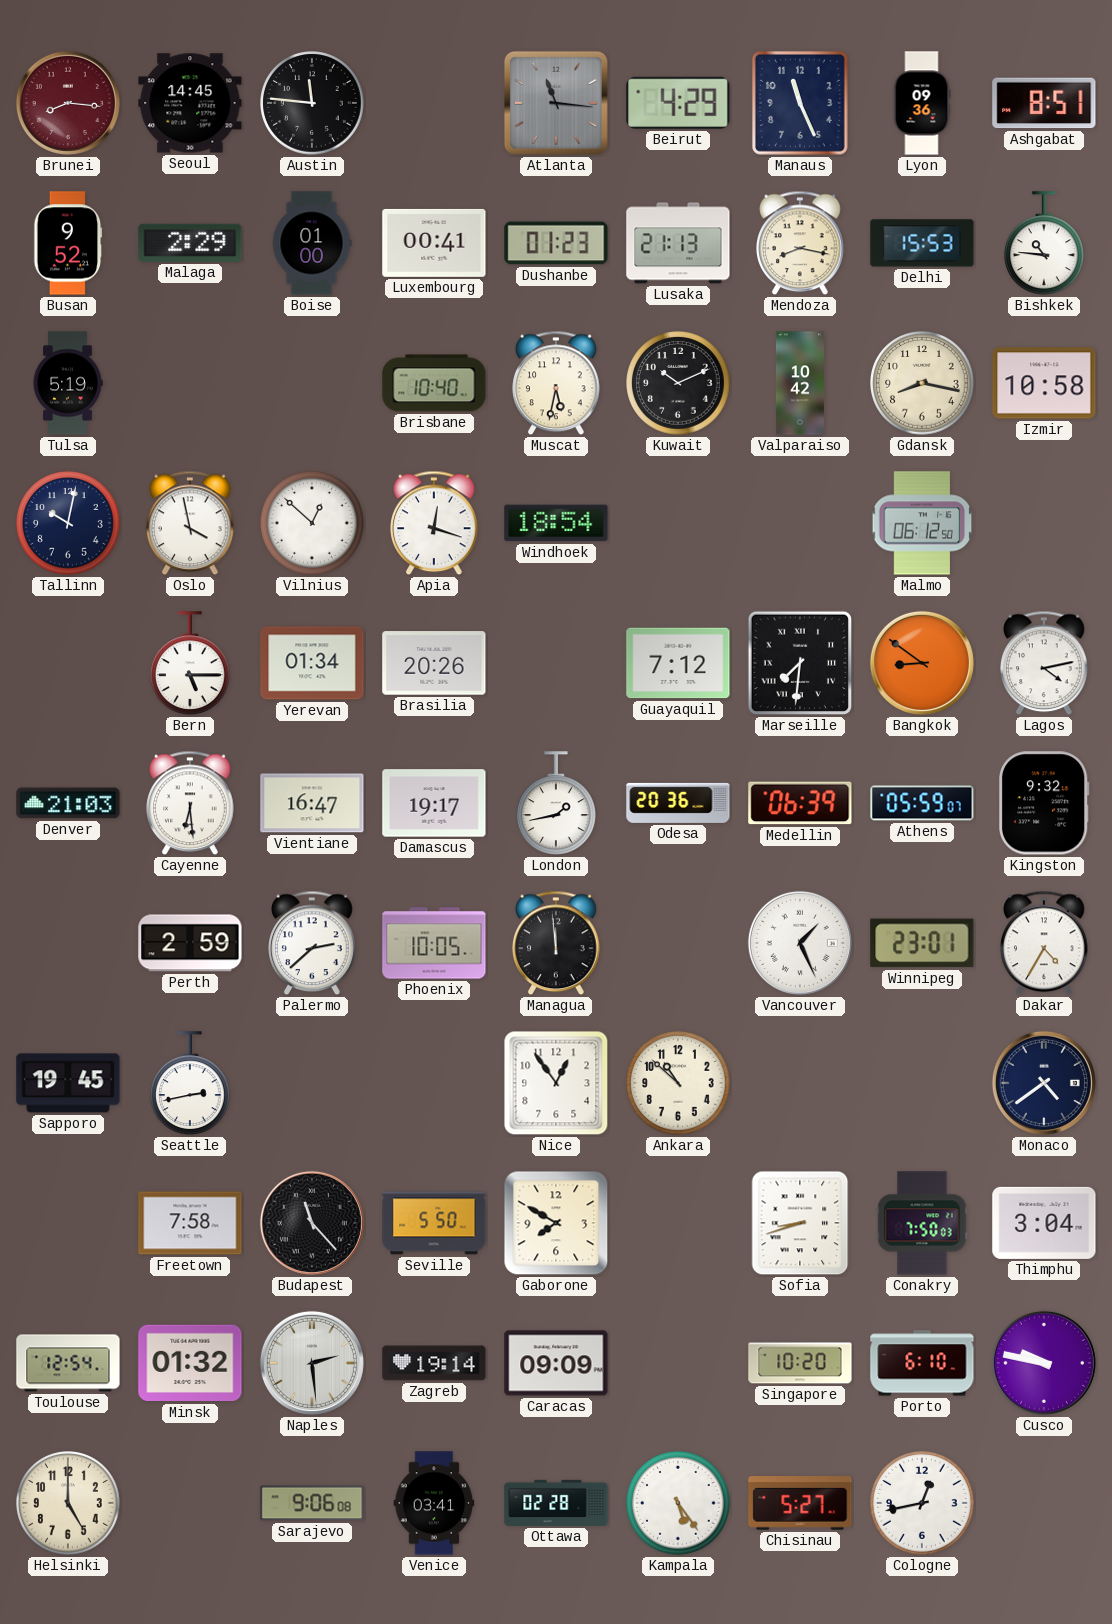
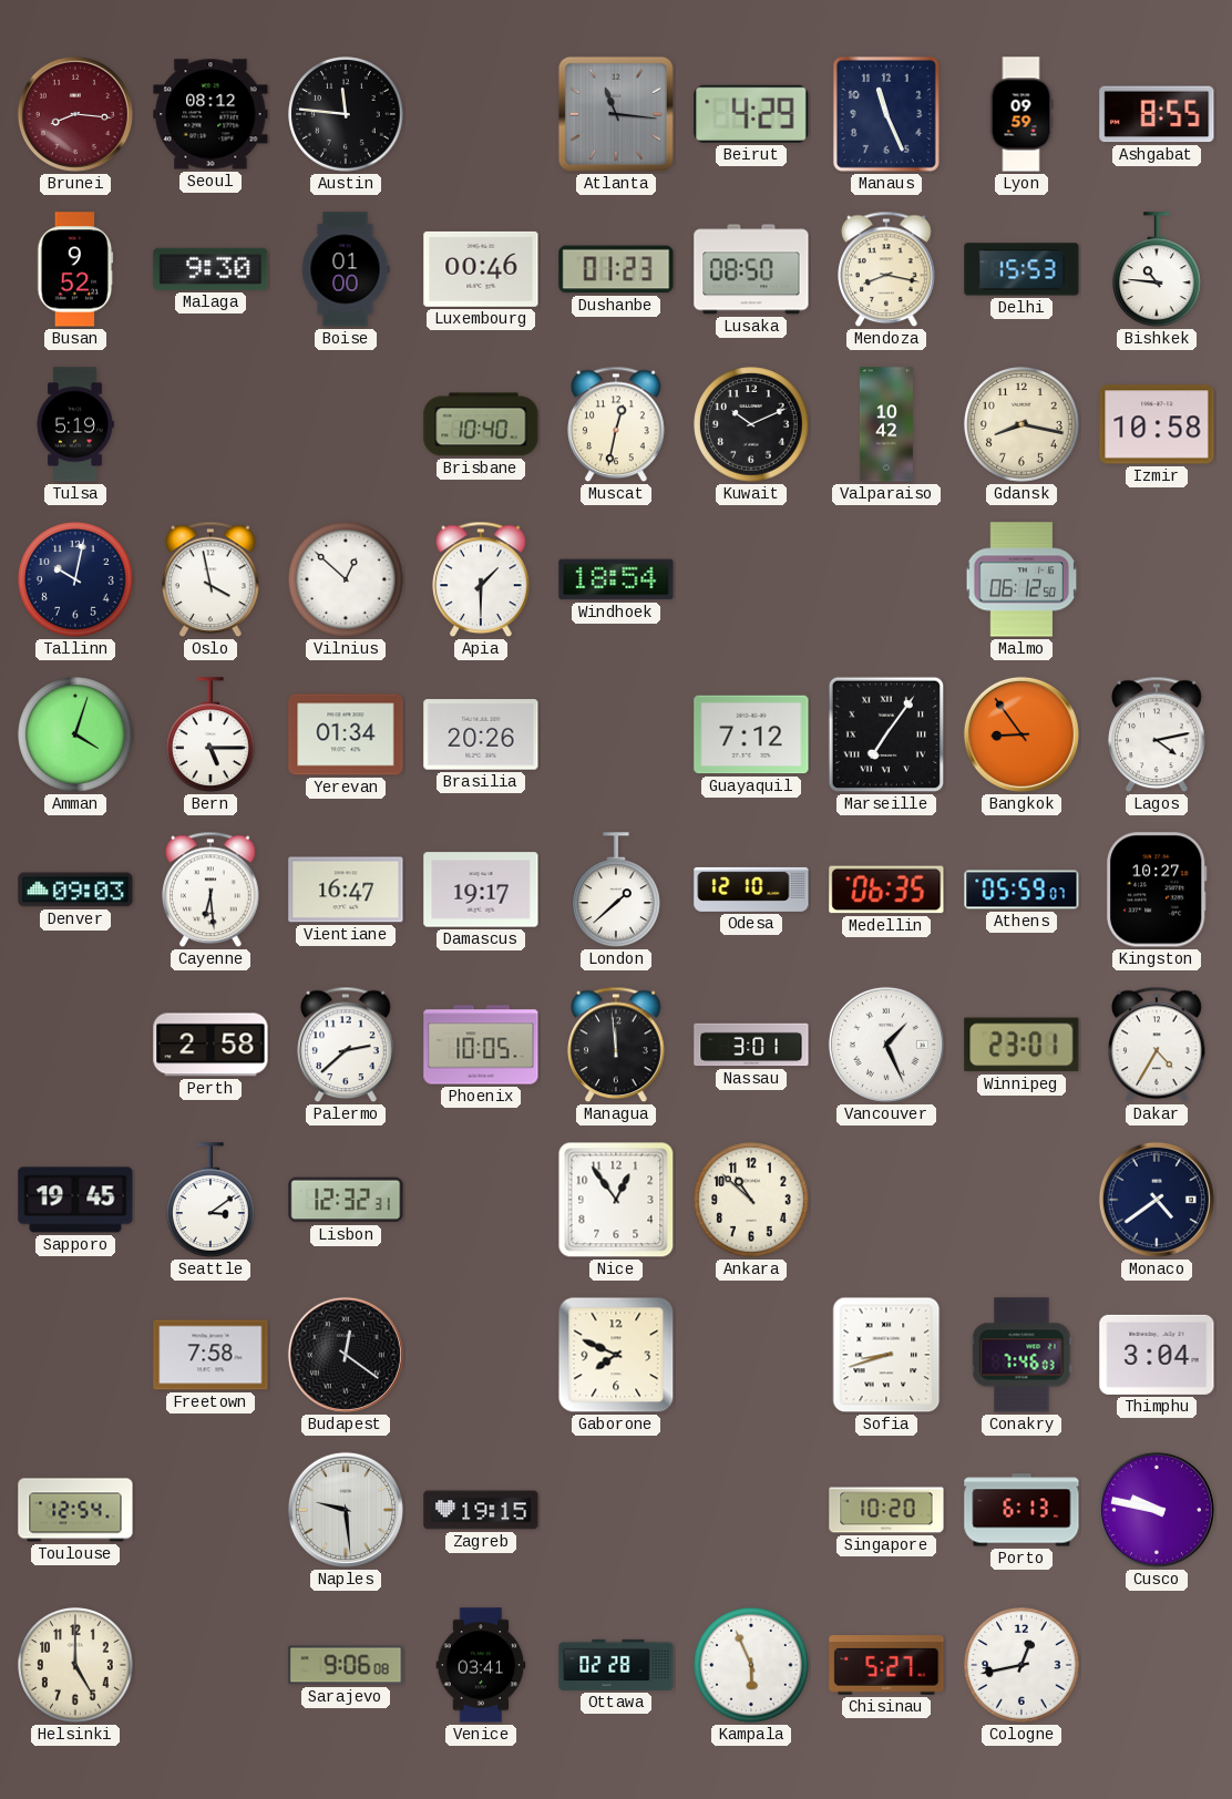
Seoul: 14:45 -> 08:12 (211, 114)
Lyon: 09:36 -> 09:59 (1021, 114)
Ashgabat: 8:51 -> 8:55 (1157, 114)
Malaga: 2:29 -> 9:30 (211, 269)
Luxembourg: 00:41 -> 00:46 (481, 269)
Lusaka: 21:13 -> 08:50 (751, 269)
Muscat: 5:32 -> 12:32 (616, 424)
Apia: 12:18 -> 1:30 (481, 579)
Amman: none -> 4:03 (75, 734)
Marseille: 7:31 -> 7:06 (886, 734)
Bangkok: 8:51 -> 8:54 (1021, 734)
Denver: 21:03 -> 09:03 (75, 890)
London: 1:43 -> 1:38 (617, 890)
Odesa: 20:36 -> 12:10 (751, 890)
Medellin: 06:39 -> 06:35 (886, 890)
Kingston: 9:32 -> 10:27 (1157, 890)
Perth: 2:59 -> 2:58 (211, 1045)
Nassau: none -> 3:01 (751, 1045)
Seattle: 2:43 -> 3:09 (212, 1200)
Lisbon: none -> 12:32 (346, 1200)
Budapest: 11:23 -> 12:21 (346, 1355)
Seville: 5:50 -> none (434, 1223)
Gaborone: 7:50 -> 7:49 (616, 1355)
Conakry: 7:50 -> 7:46 (1021, 1355)
Minsk: 01:32 -> none (190, 1363)
Naples: 2:29 -> 9:29 (346, 1510)
Zagreb: 19:14 -> 19:15 (481, 1510)
Caracas: 09:09 -> none (556, 1363)
Porto: 6:10 -> 6:13 (1021, 1510)
Kampala: 5:24 -> 5:56 (751, 1665)
